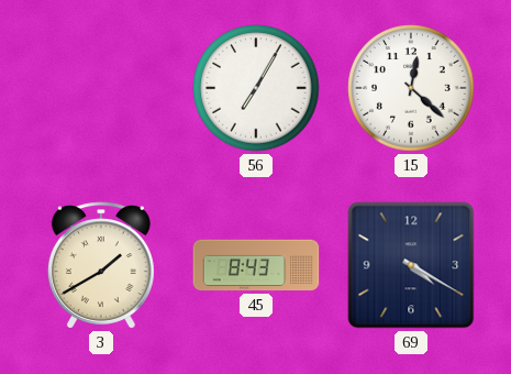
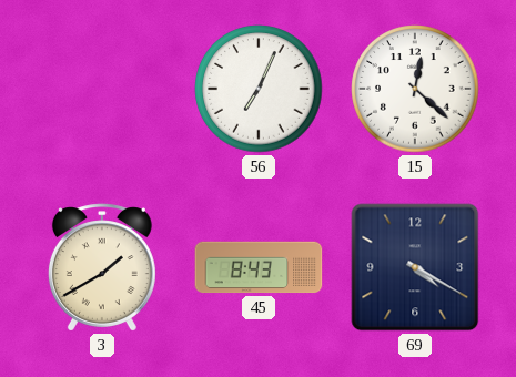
56: 7:05 -> 7:04 (259, 89)
